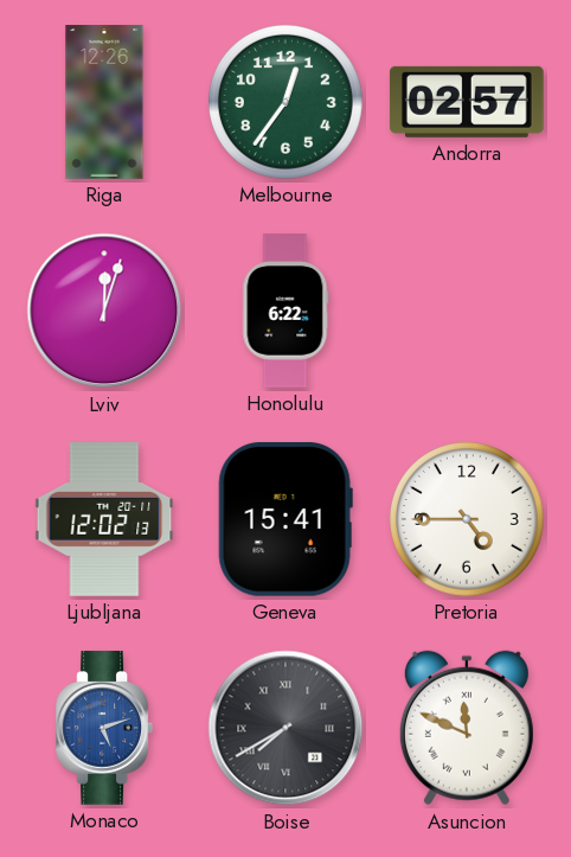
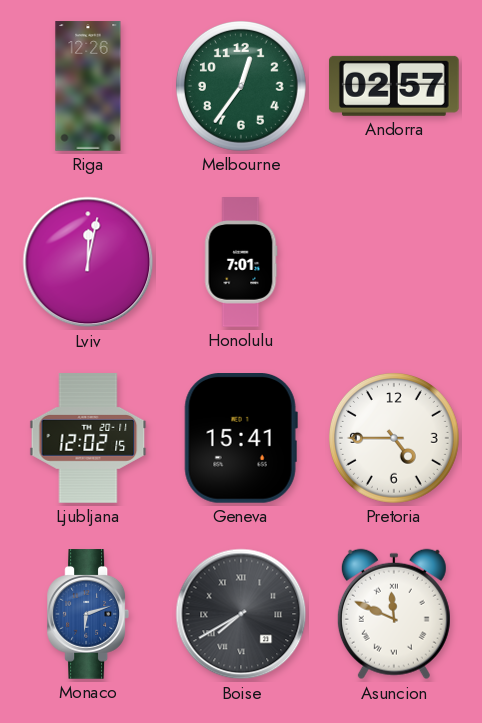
Lviv: 12:03 -> 12:02 (88, 262)
Honolulu: 6:22 -> 7:01 (241, 262)
Ljubljana: 12:02:13 -> 12:02:15 (88, 438)
Monaco: 5:12 -> 6:12 (87, 614)
